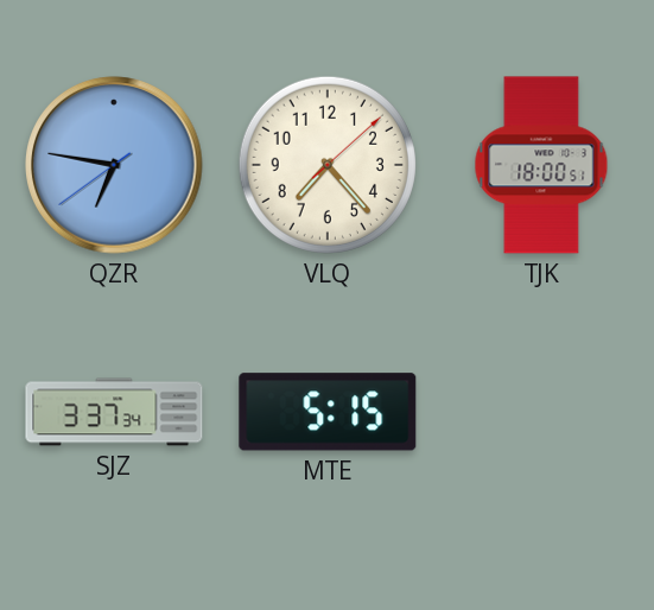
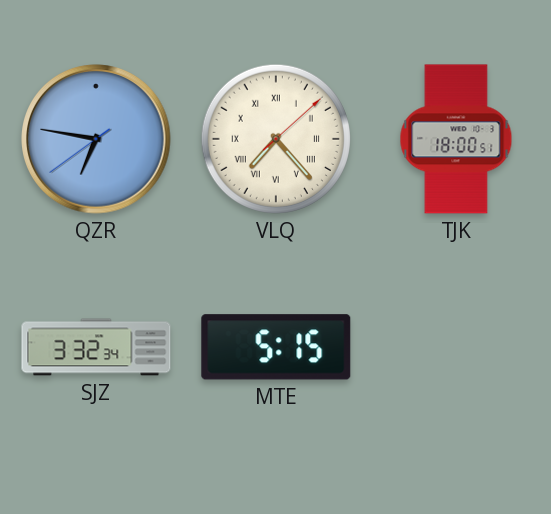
VLQ numerals: Arabic -> Roman (276, 139)
SJZ: 3:37 -> 3:32 (96, 347)
